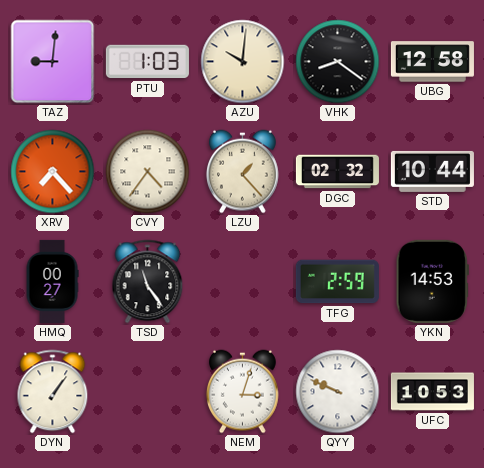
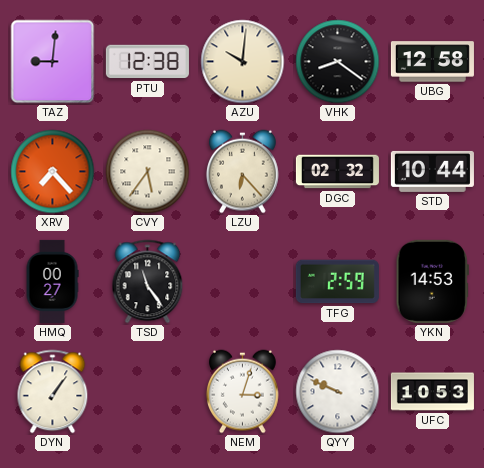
PTU: 1:03 -> 12:38 (147, 62)
CVY: 4:36 -> 5:36 (148, 172)
LZU: 1:23 -> 6:23 (242, 172)
